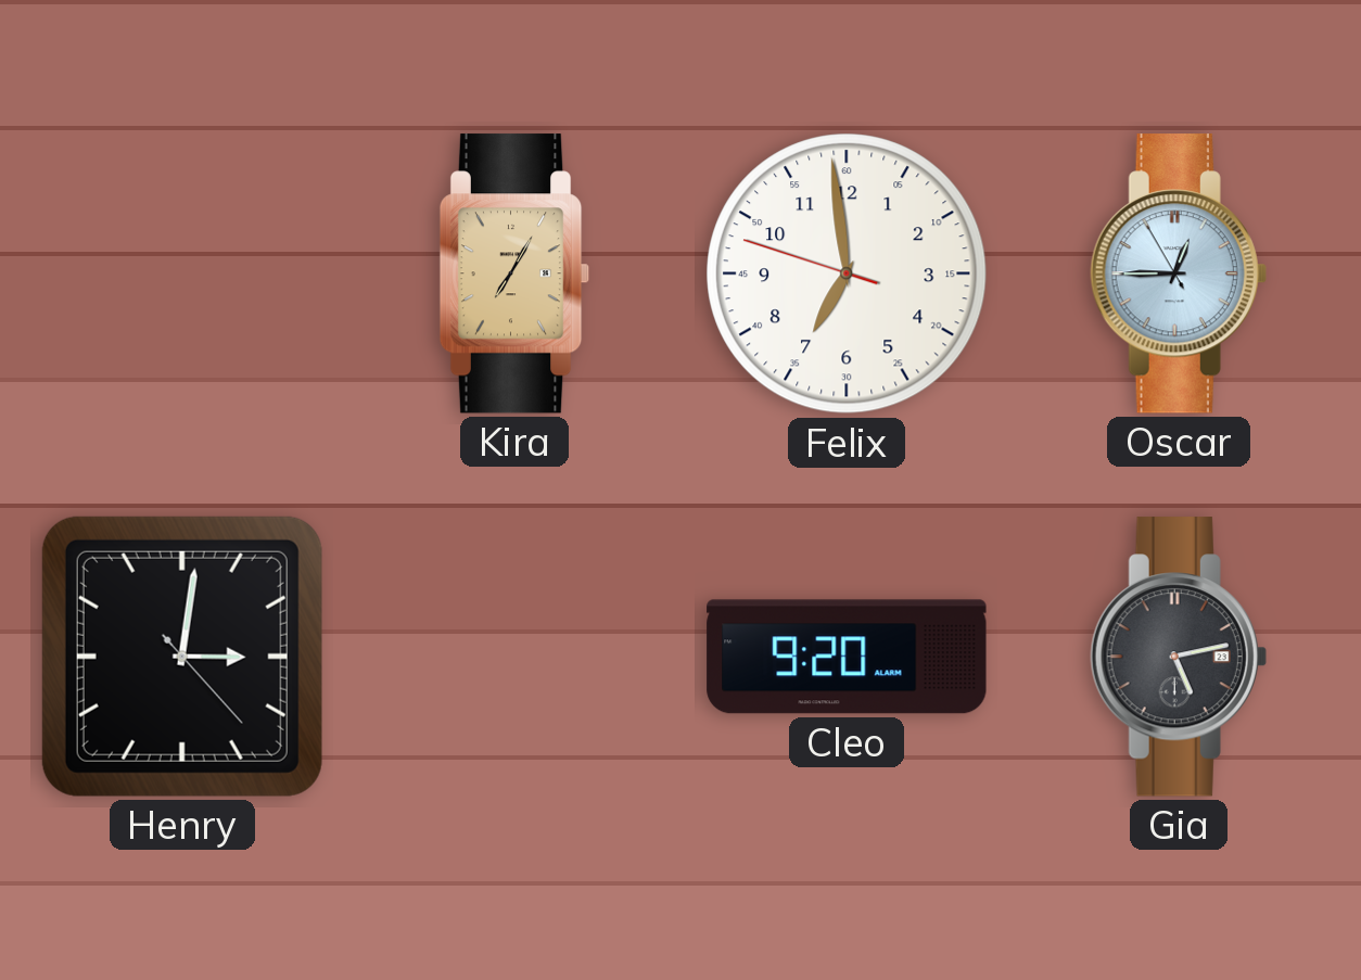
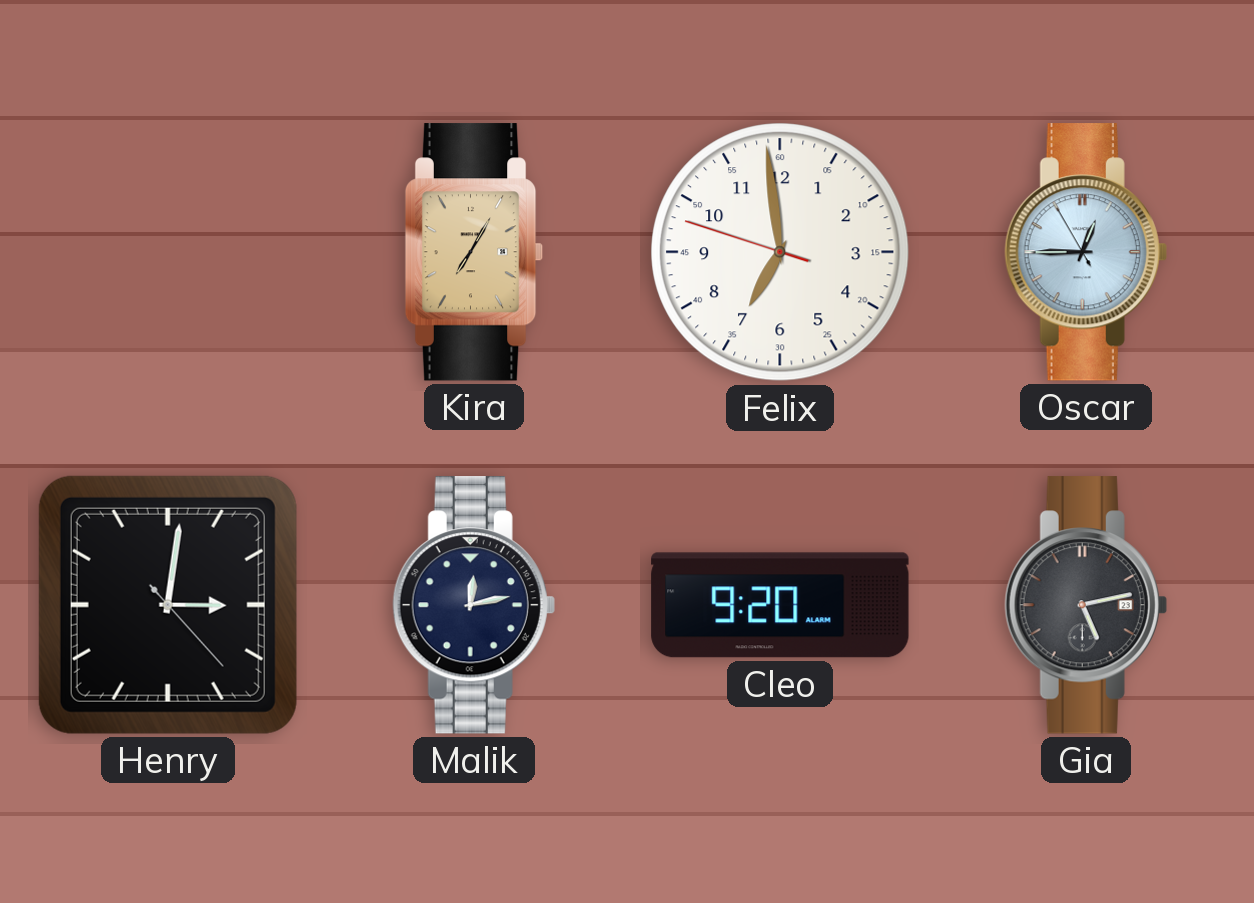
Malik: none -> 12:13 (474, 605)
